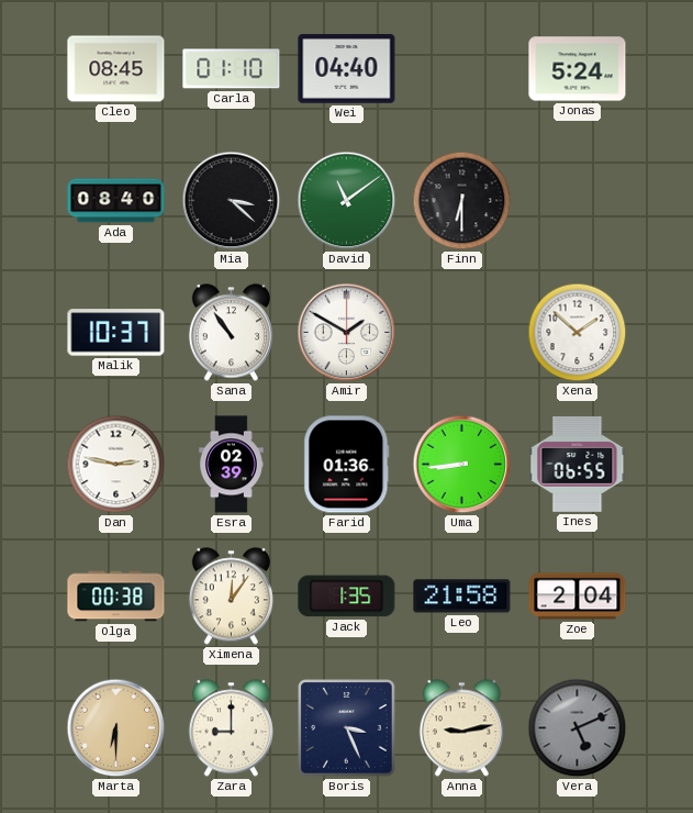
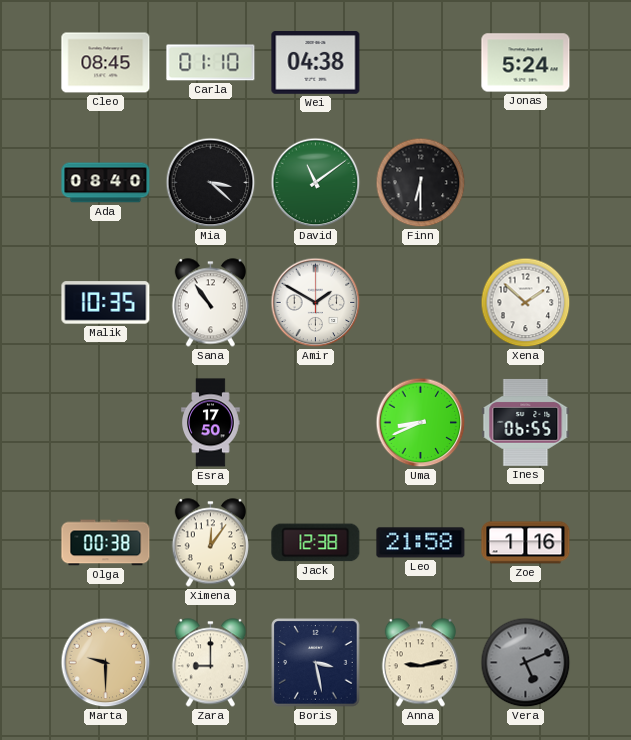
Wei: 04:40 -> 04:38 (316, 63)
Malik: 10:37 -> 10:35 (106, 303)
Dan: 2:47 -> none (116, 465)
Esra: 02:39 -> 17:50 (211, 423)
Farid: 01:36 -> none (347, 465)
Uma: 8:44 -> 8:41 (421, 423)
Jack: 1:35 -> 12:38 (316, 543)
Zoe: 2:04 -> 1:16 (526, 543)
Marta: 6:30 -> 9:30 (106, 663)
Boris: 3:26 -> 3:28 (316, 663)
